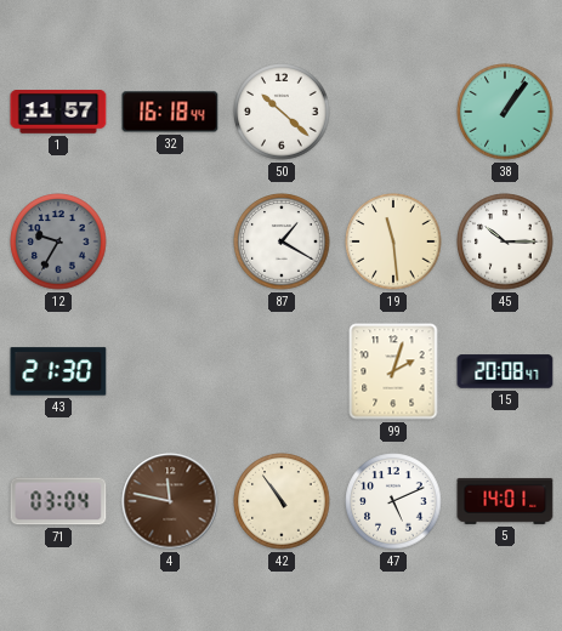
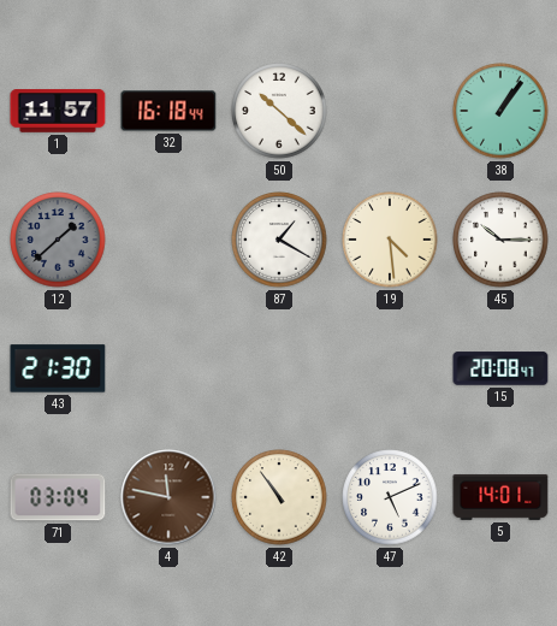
12: 9:35 -> 1:38 (58, 240)
19: 11:29 -> 4:29 (390, 240)
99: 2:03 -> none (393, 371)
